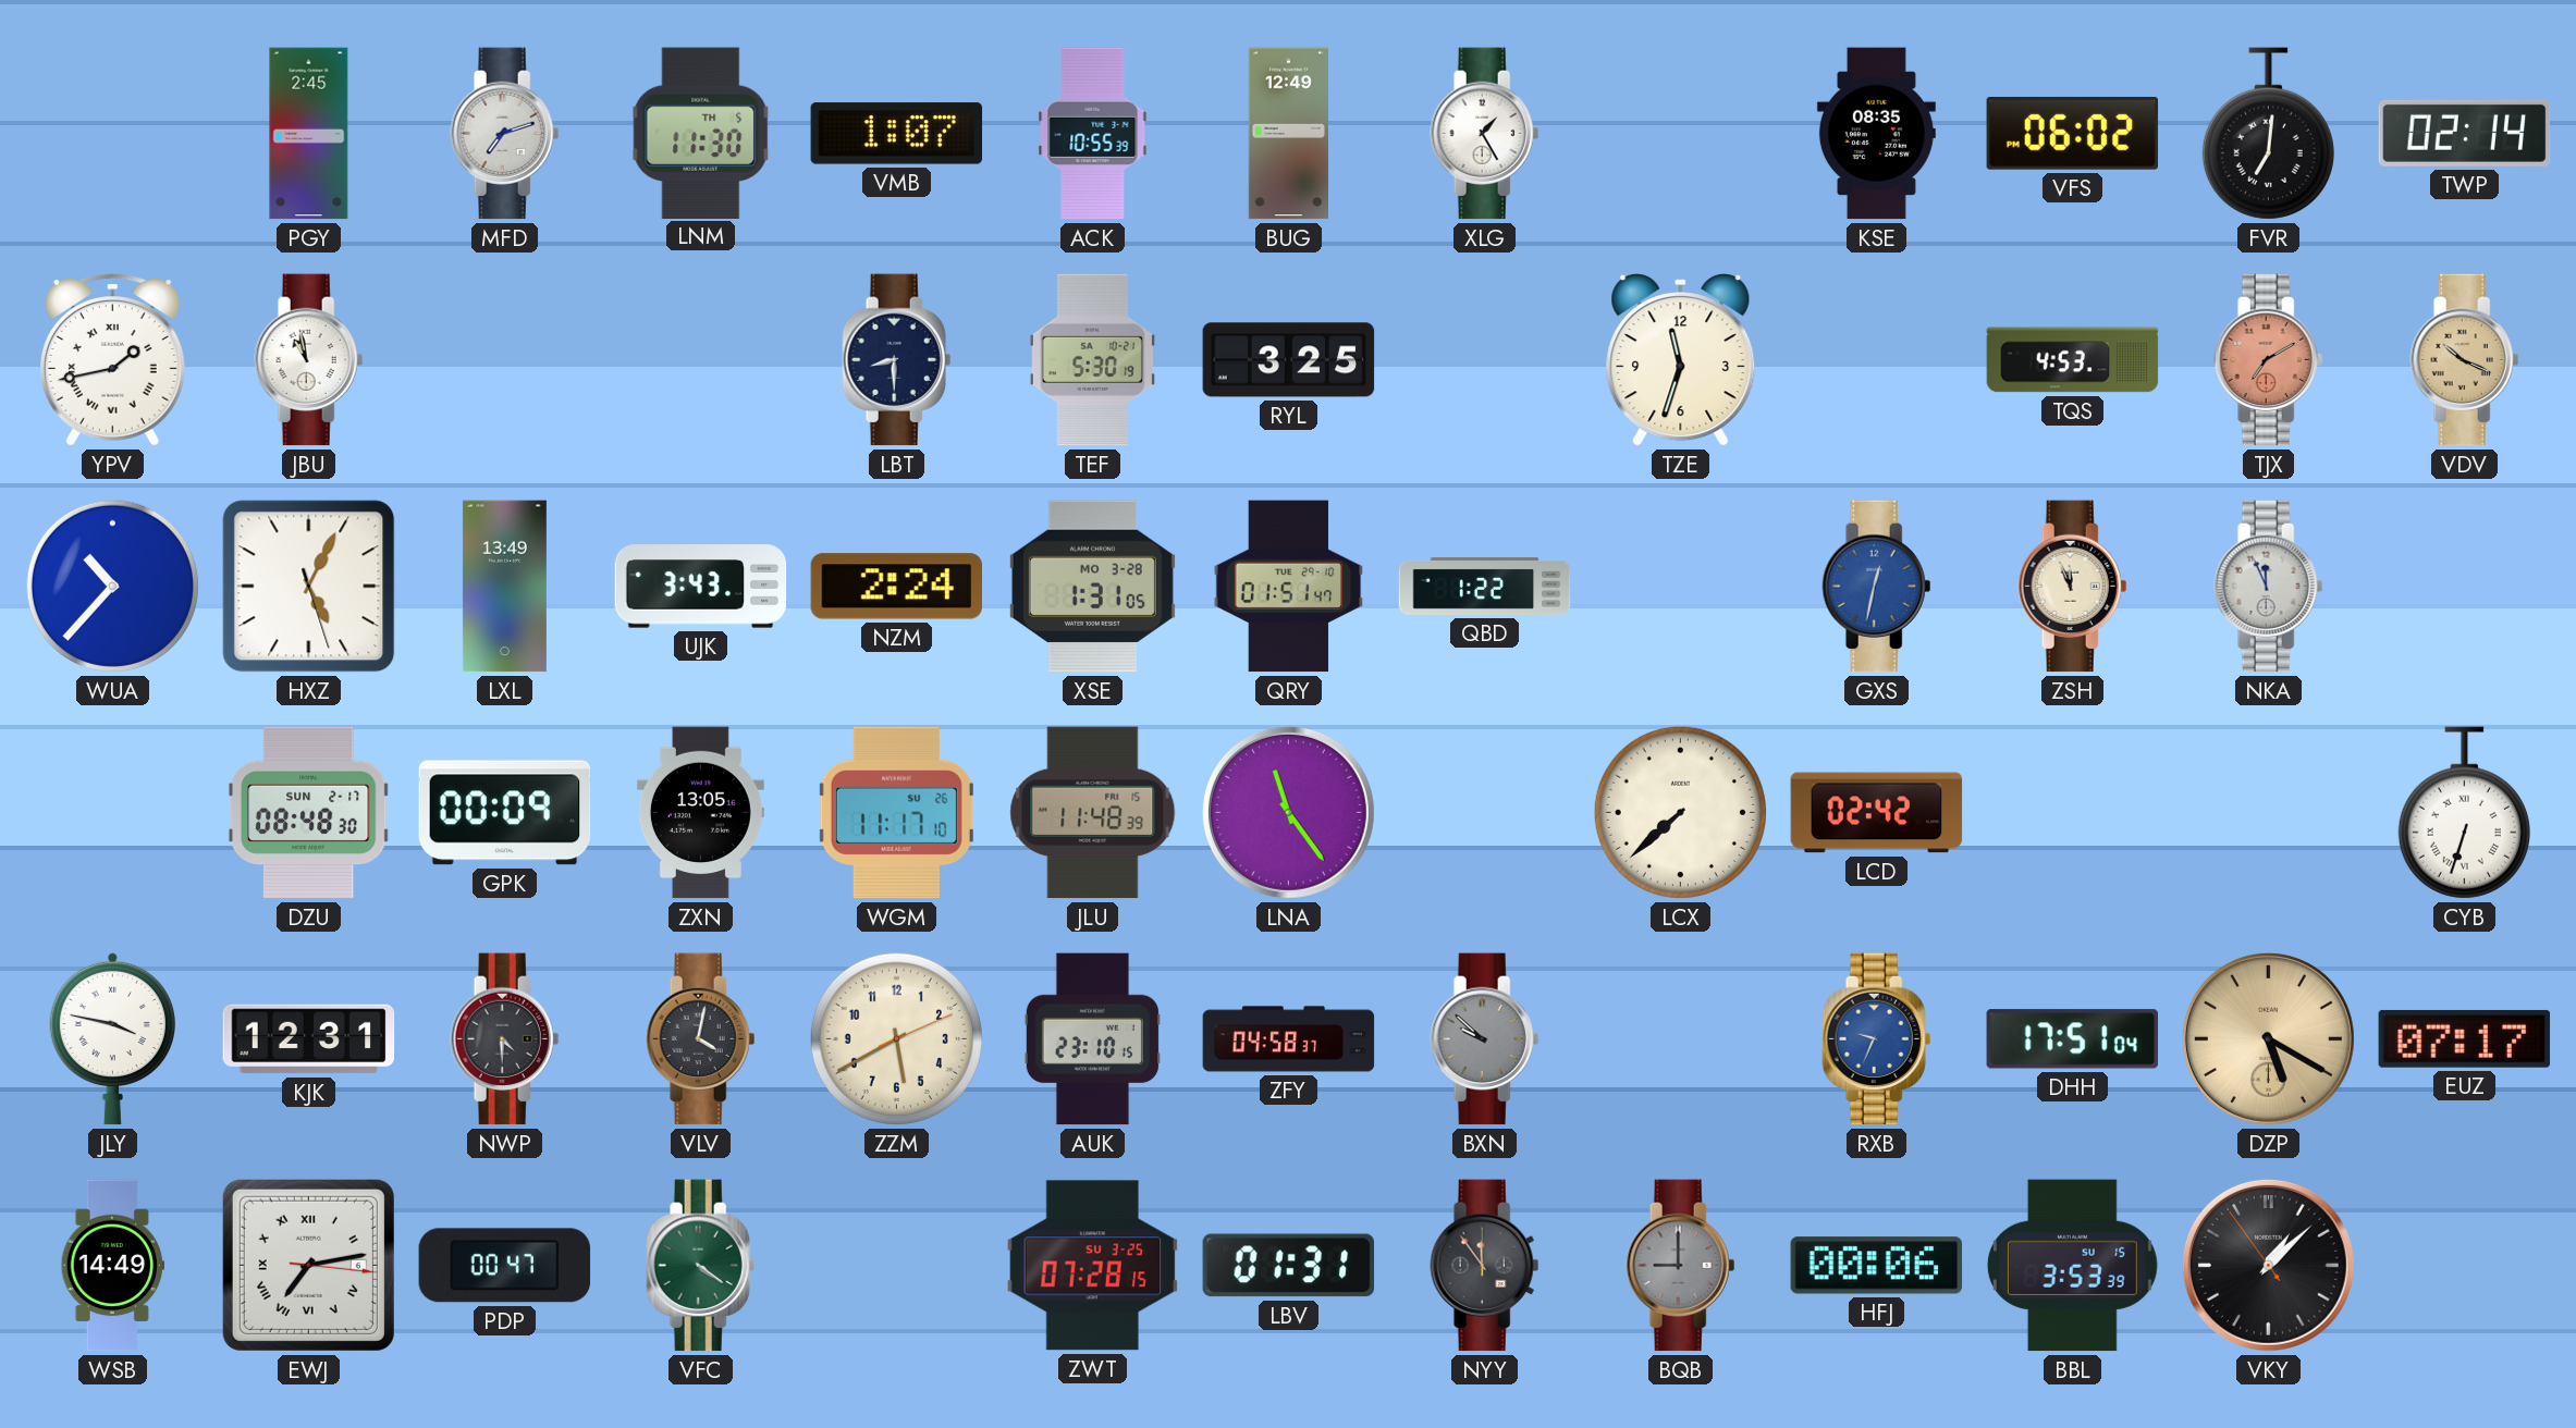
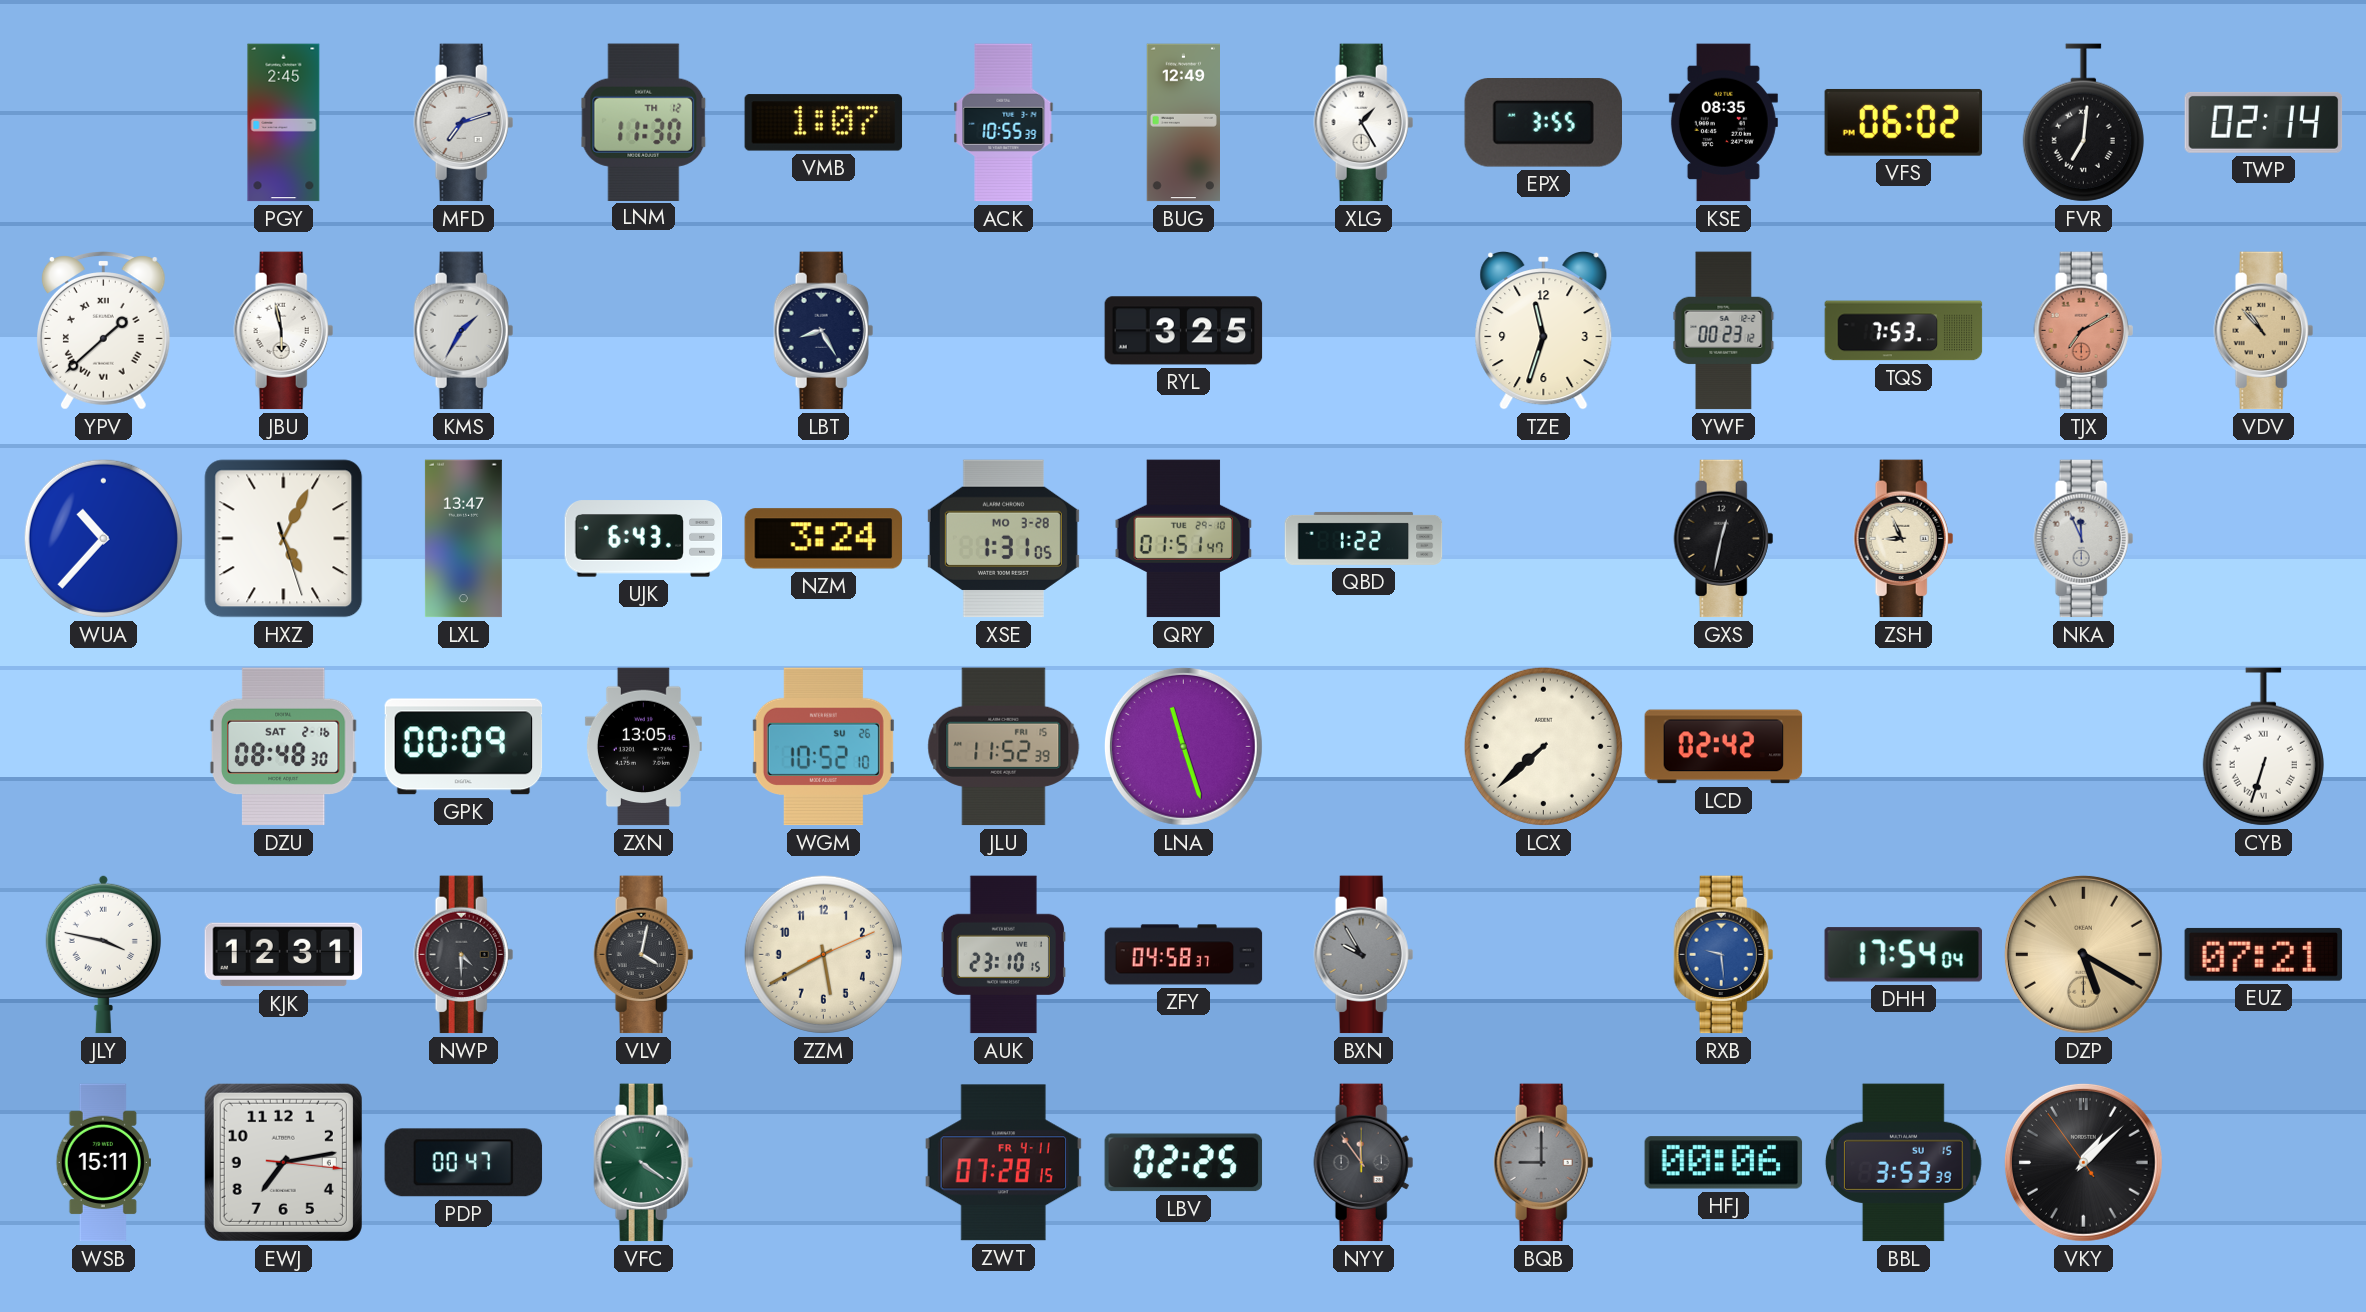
LNM date: TH 5 -> TH 12 (644, 122)
EPX: none -> 3:55 (1543, 123)
YPV: 1:43 -> 1:38 (103, 331)
JBU: 10:58 -> 5:58 (284, 331)
KMS: none -> 1:35 (464, 331)
LBT: 8:30 -> 8:25 (824, 331)
TEF: 5:30 -> none (1092, 360)
YWF: none -> 00:23 (1724, 331)
TQS: 4:53 -> 7:53 (1904, 331)
VDV: 10:19 -> 10:53 (2264, 331)
LXL: 13:49 -> 13:47 (463, 539)
UJK: 3:43 -> 6:43 (644, 539)
NZM: 2:24 -> 3:24 (824, 539)
GXS dial: blue -> black (1724, 539)
ZSH: 11:56 -> 8:56 (1904, 539)
DZU date: SUN 2-17 -> SAT 2-16 (283, 747)
WGM: 11:17 -> 10:52 (823, 747)
JLU: 11:48 -> 11:52 (1004, 747)
LNA: 11:24 -> 11:27 (1183, 746)
BXN: 9:52 -> 9:55 (1364, 955)
RXB: 9:34 -> 9:29 (1724, 955)
DHH: 17:51 -> 17:54 (1903, 955)
EUZ: 07:17 -> 07:21 (2264, 954)
WSB: 14:49 -> 15:11 (103, 1163)
EWJ numerals: Roman -> Arabic (283, 1162)
ZWT date: SU 3-25 -> FR 4-11 (1004, 1163)
LBV: 01:31 -> 02:25 (1184, 1163)
